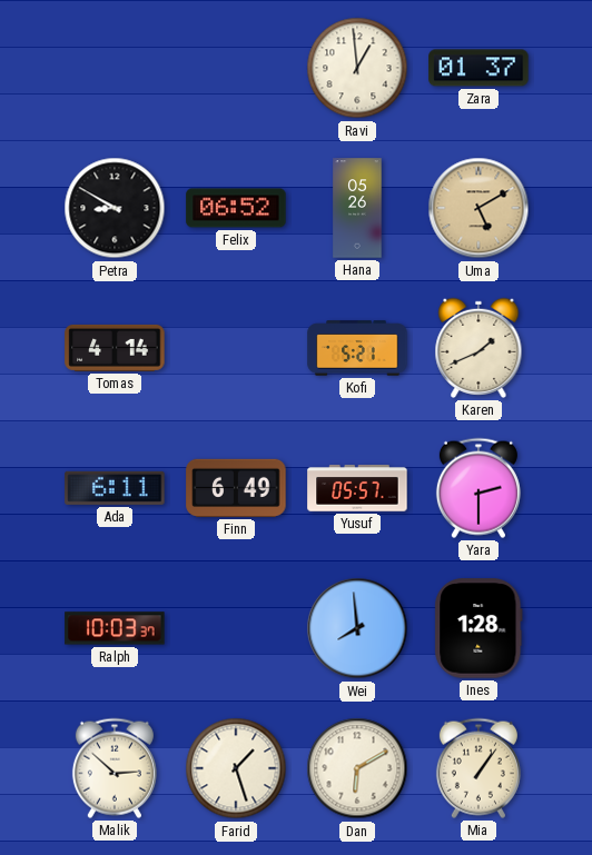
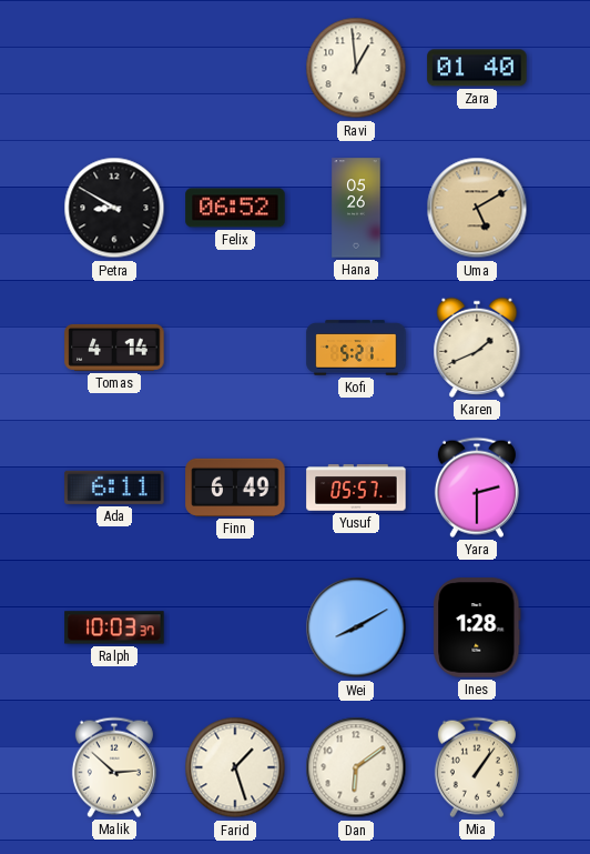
Zara: 01:37 -> 01:40 (477, 68)
Wei: 7:59 -> 8:10 (356, 627)
Dan: 6:10 -> 6:09 (356, 767)
